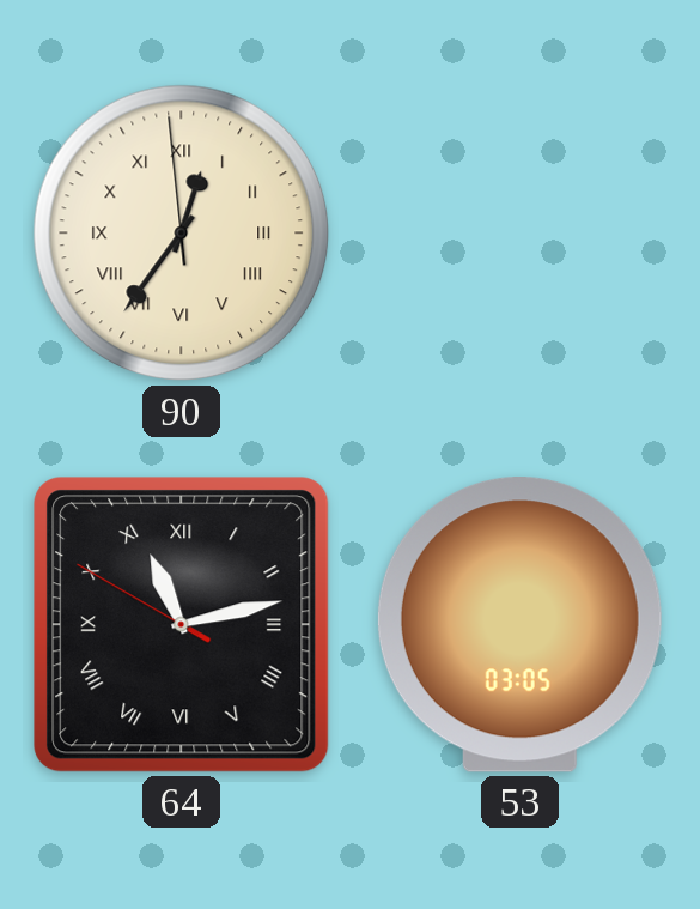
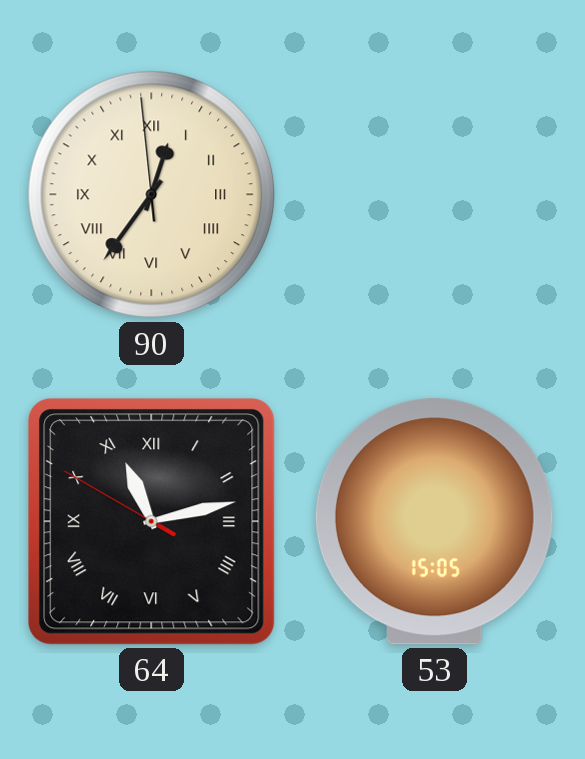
53: 03:05 -> 15:05 (434, 522)
